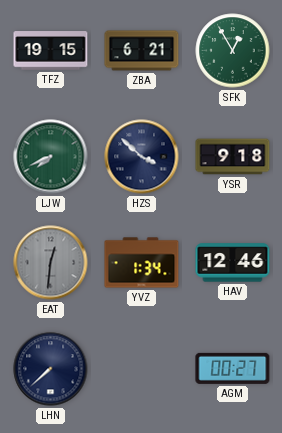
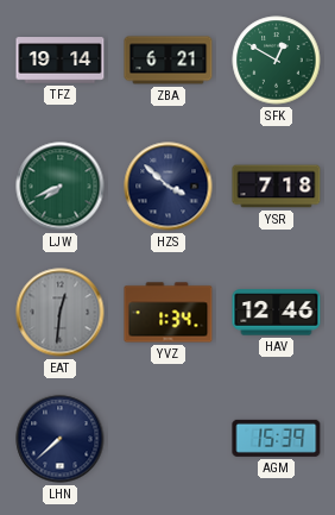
TFZ: 19:15 -> 19:14 (61, 61)
SFK: 12:55 -> 12:50 (277, 61)
YSR: 9:18 -> 7:18 (277, 187)
AGM: 00:27 -> 15:39 (277, 438)
